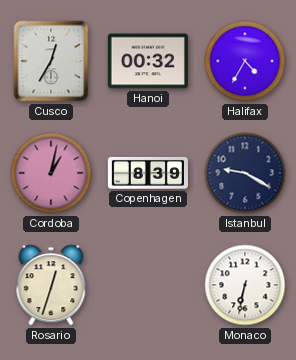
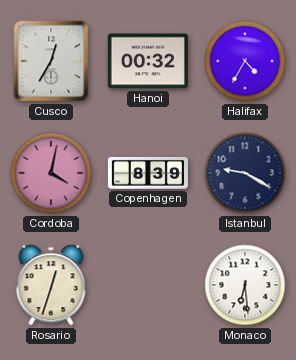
Cordoba: 1:02 -> 4:02 (51, 173)
Monaco: 6:32 -> 6:29 (245, 285)
